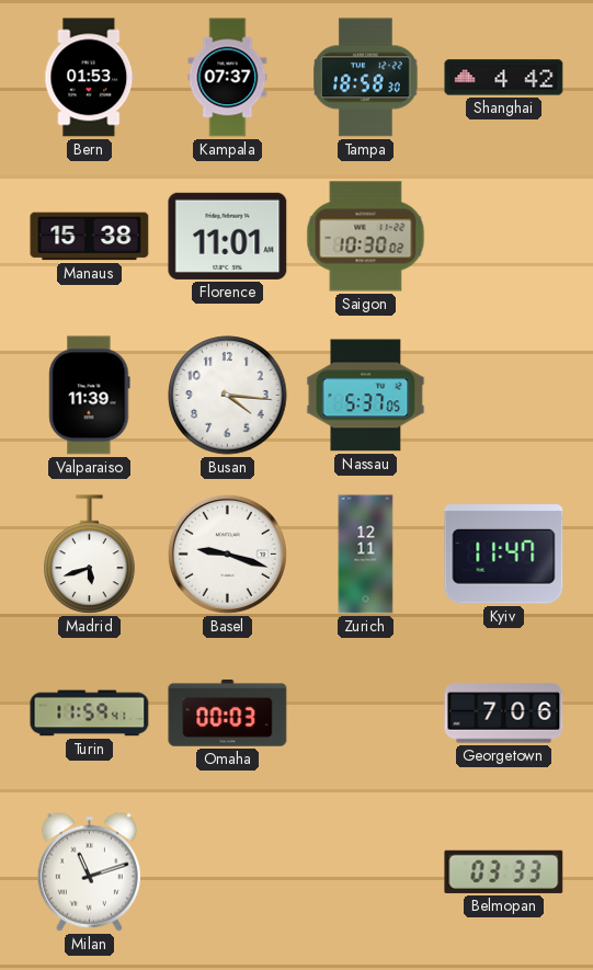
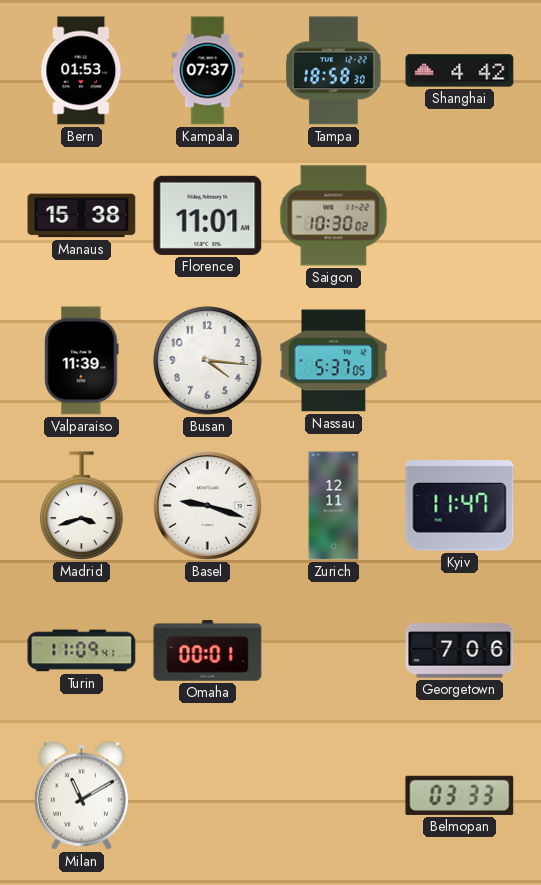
Madrid: 5:42 -> 3:42 (82, 506)
Turin: 11:59 -> 11:09 (82, 651)
Omaha: 00:03 -> 00:01 (208, 651)
Milan: 11:12 -> 11:10 (81, 795)
